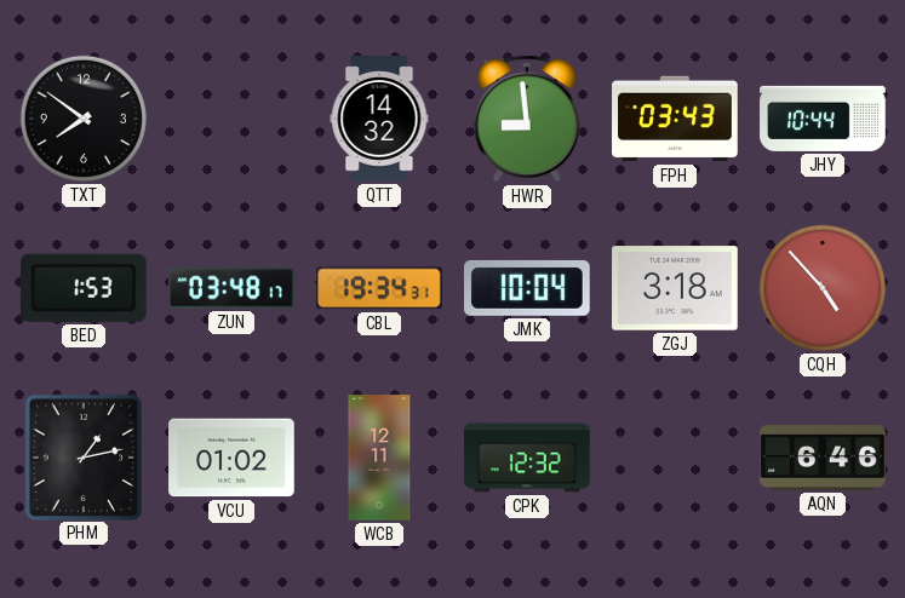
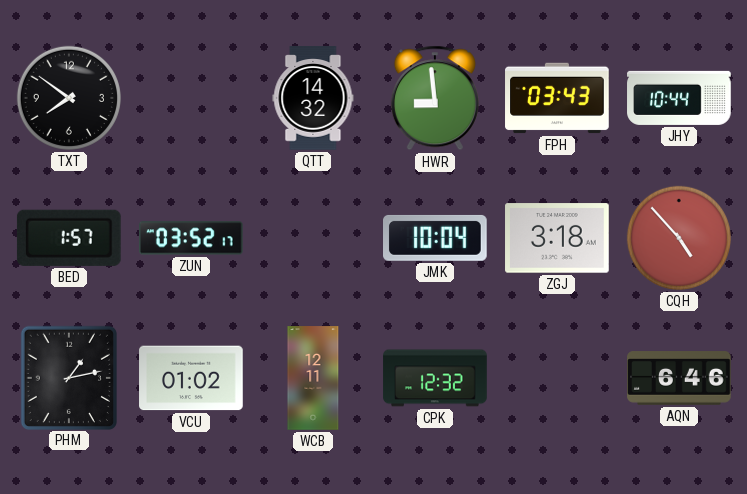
BED: 1:53 -> 1:57 (69, 238)
ZUN: 03:48 -> 03:52 (192, 238)
CBL: 19:34 -> none (380, 288)
